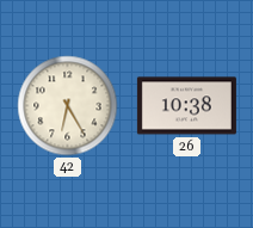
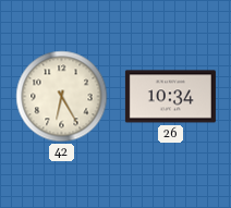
26: 10:38 -> 10:34 (170, 97)
